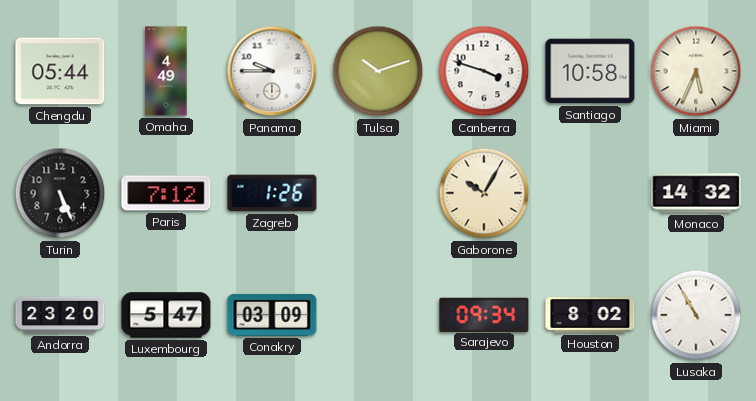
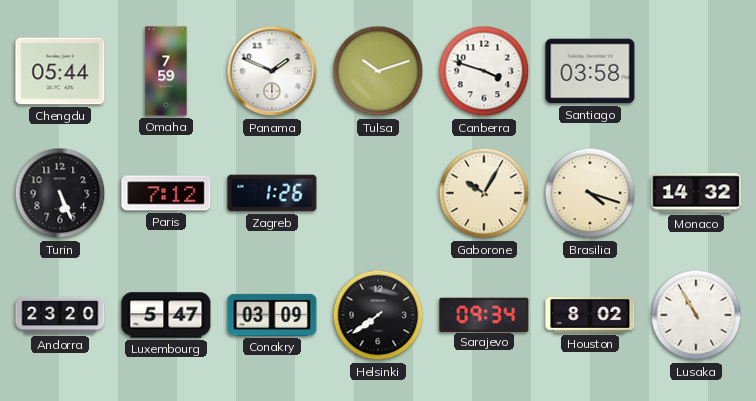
Omaha: 4:49 -> 7:59 (166, 71)
Panama: 9:45 -> 1:49 (272, 71)
Santiago: 10:58 -> 03:58 (590, 71)
Miami: 5:34 -> none (696, 71)
Brasilia: none -> 4:18 (590, 193)
Helsinki: none -> 7:39 (378, 315)
